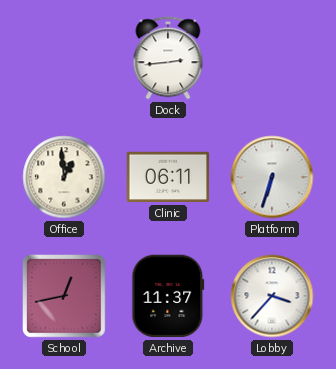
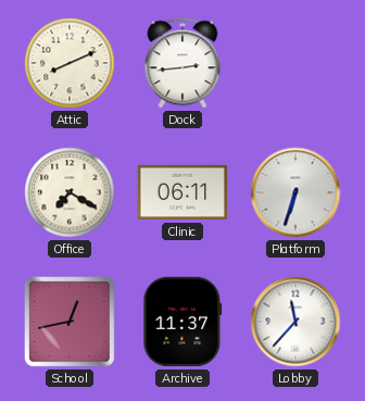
Attic: none -> 8:11 (70, 63)
Office: 12:59 -> 7:20 (70, 192)
Lobby: 3:37 -> 11:37 (295, 322)
